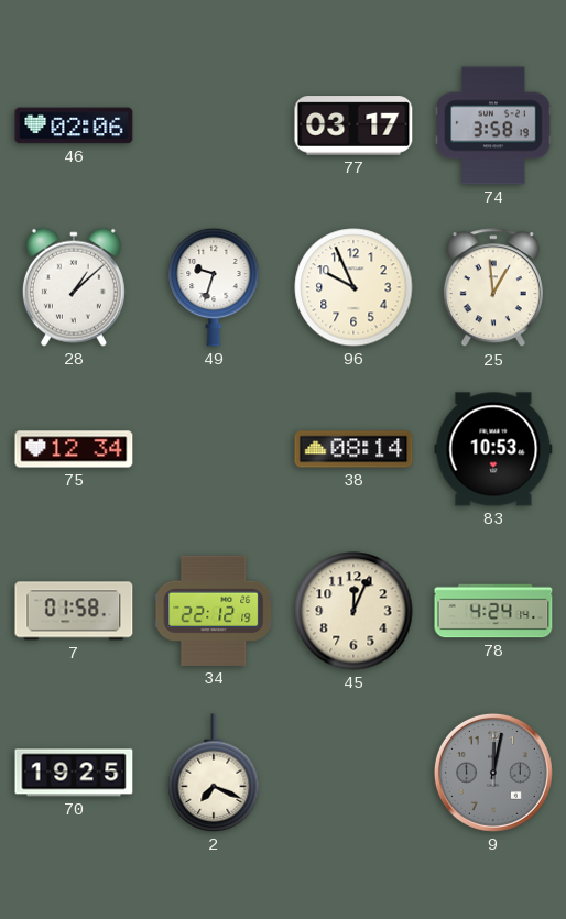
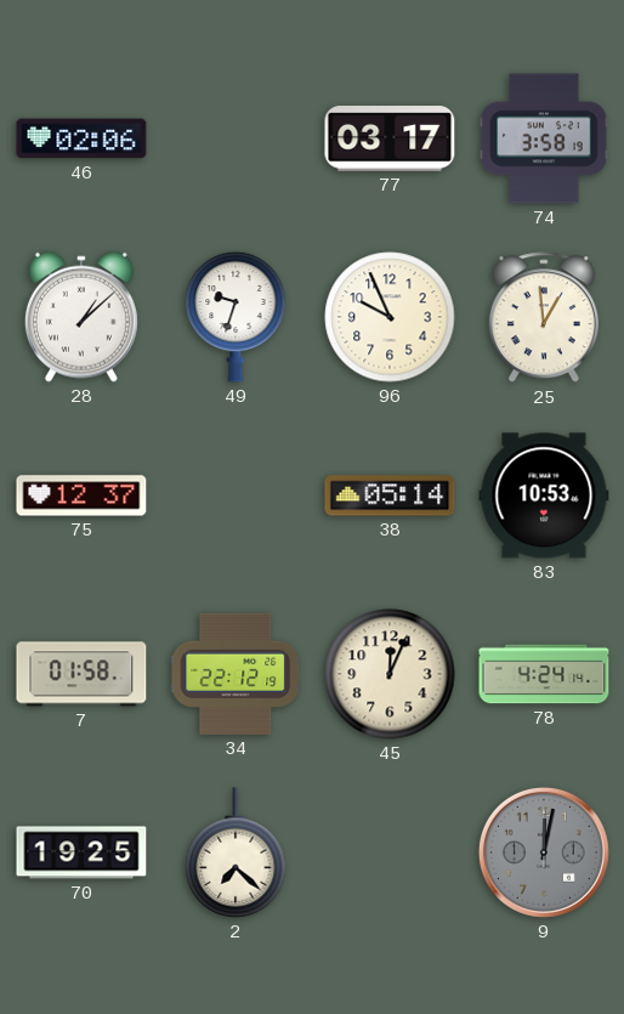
75: 12:34 -> 12:37 (81, 495)
38: 08:14 -> 05:14 (390, 495)
2: 7:19 -> 7:22 (236, 852)
